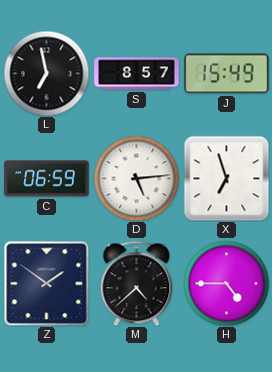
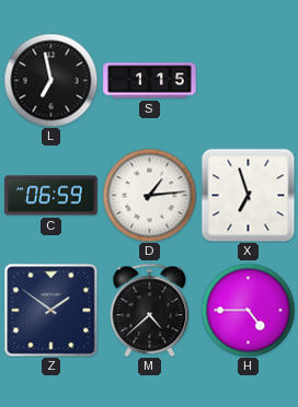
S: 8:57 -> 1:15 (150, 81)
J: 15:49 -> none (227, 74)
D: 5:14 -> 1:14 (149, 195)
